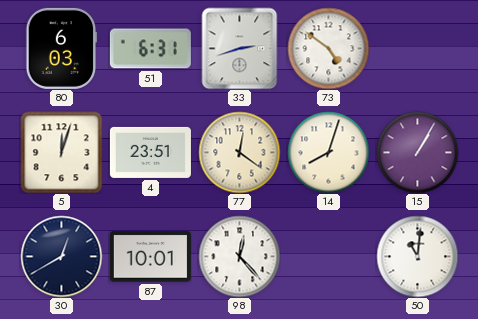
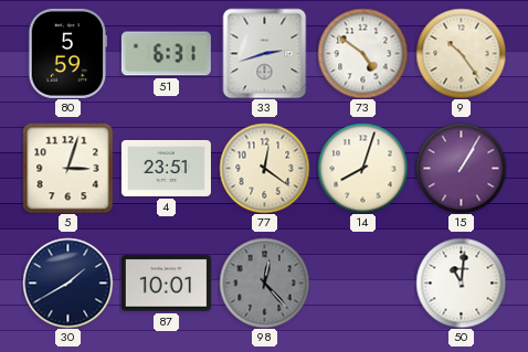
80: 6:03 -> 5:59 (68, 53)
9: none -> 10:24 (461, 53)
5: 12:03 -> 3:03 (67, 168)
30: 12:40 -> 1:40 (67, 282)
98 dial: white -> grey (264, 282)
